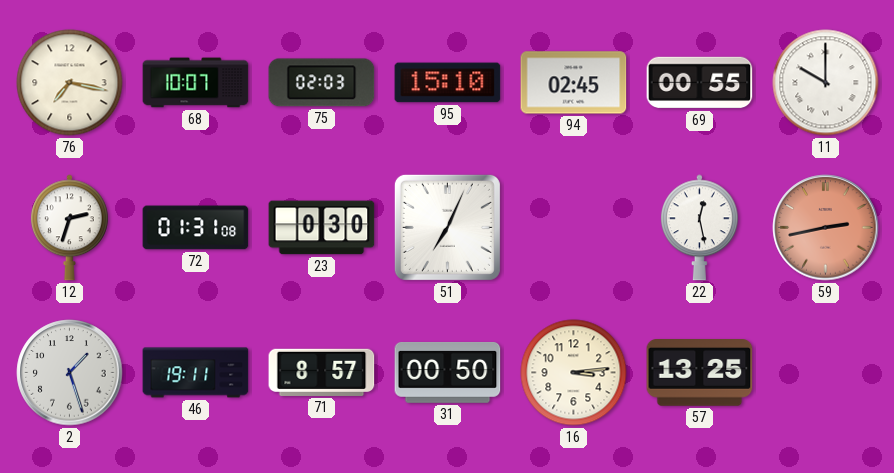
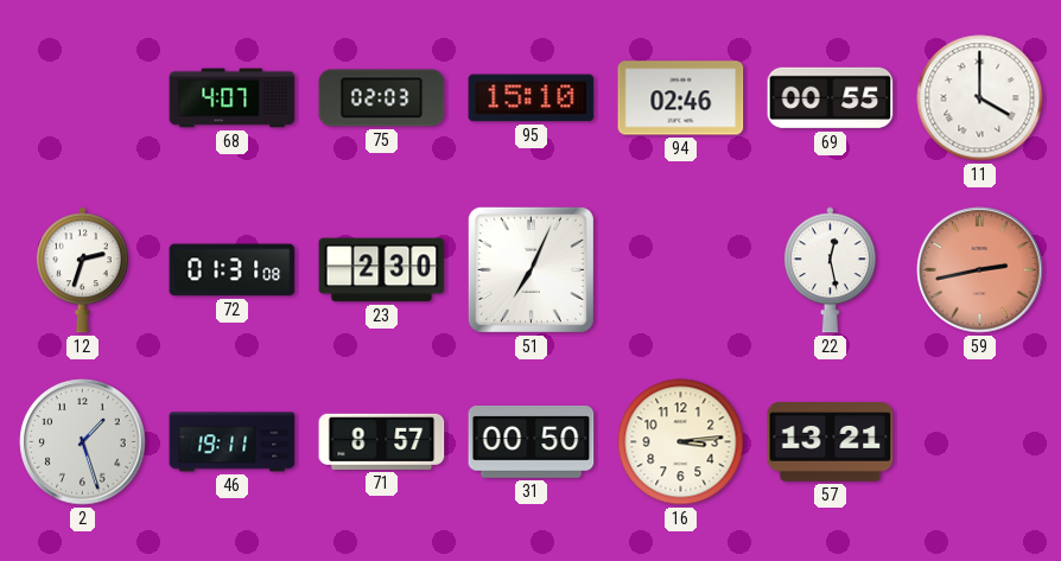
76: 7:17 -> none (70, 83)
68: 10:07 -> 4:07 (233, 98)
94: 02:45 -> 02:46 (681, 98)
11: 10:00 -> 4:00 (980, 98)
23: 0:30 -> 2:30 (382, 270)
57: 13:25 -> 13:21 (831, 442)
